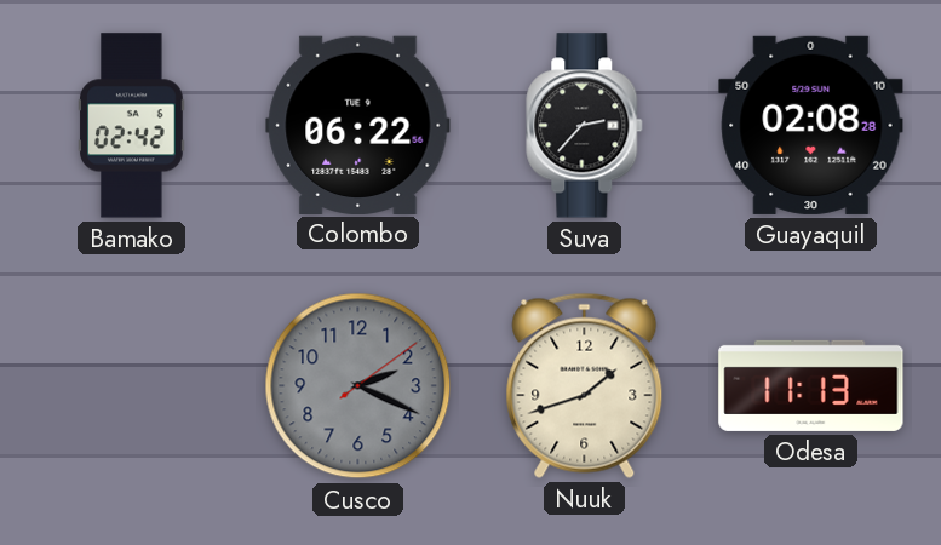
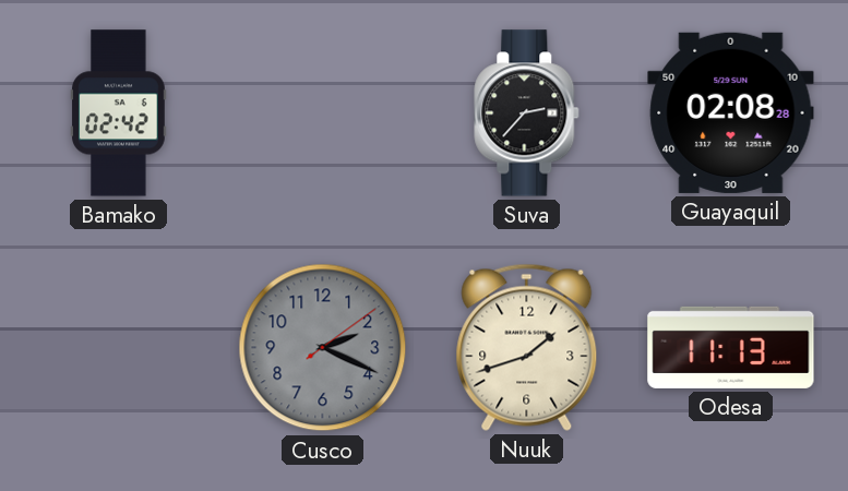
Colombo: 06:22 -> none (358, 125)
